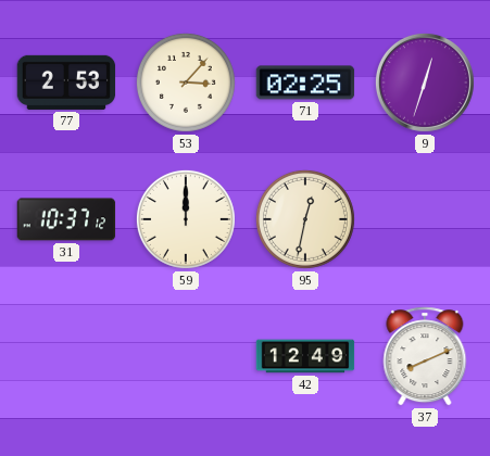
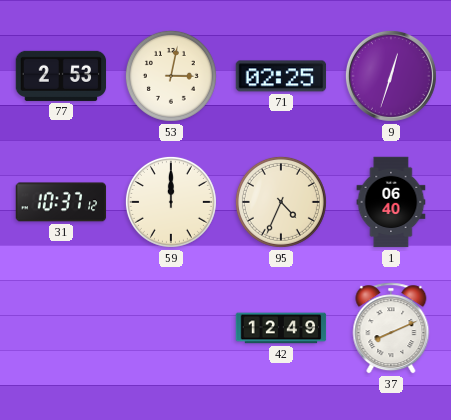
53: 3:07 -> 3:02 (171, 76)
95: 12:32 -> 4:34 (281, 202)
1: none -> 06:40 (391, 202)
